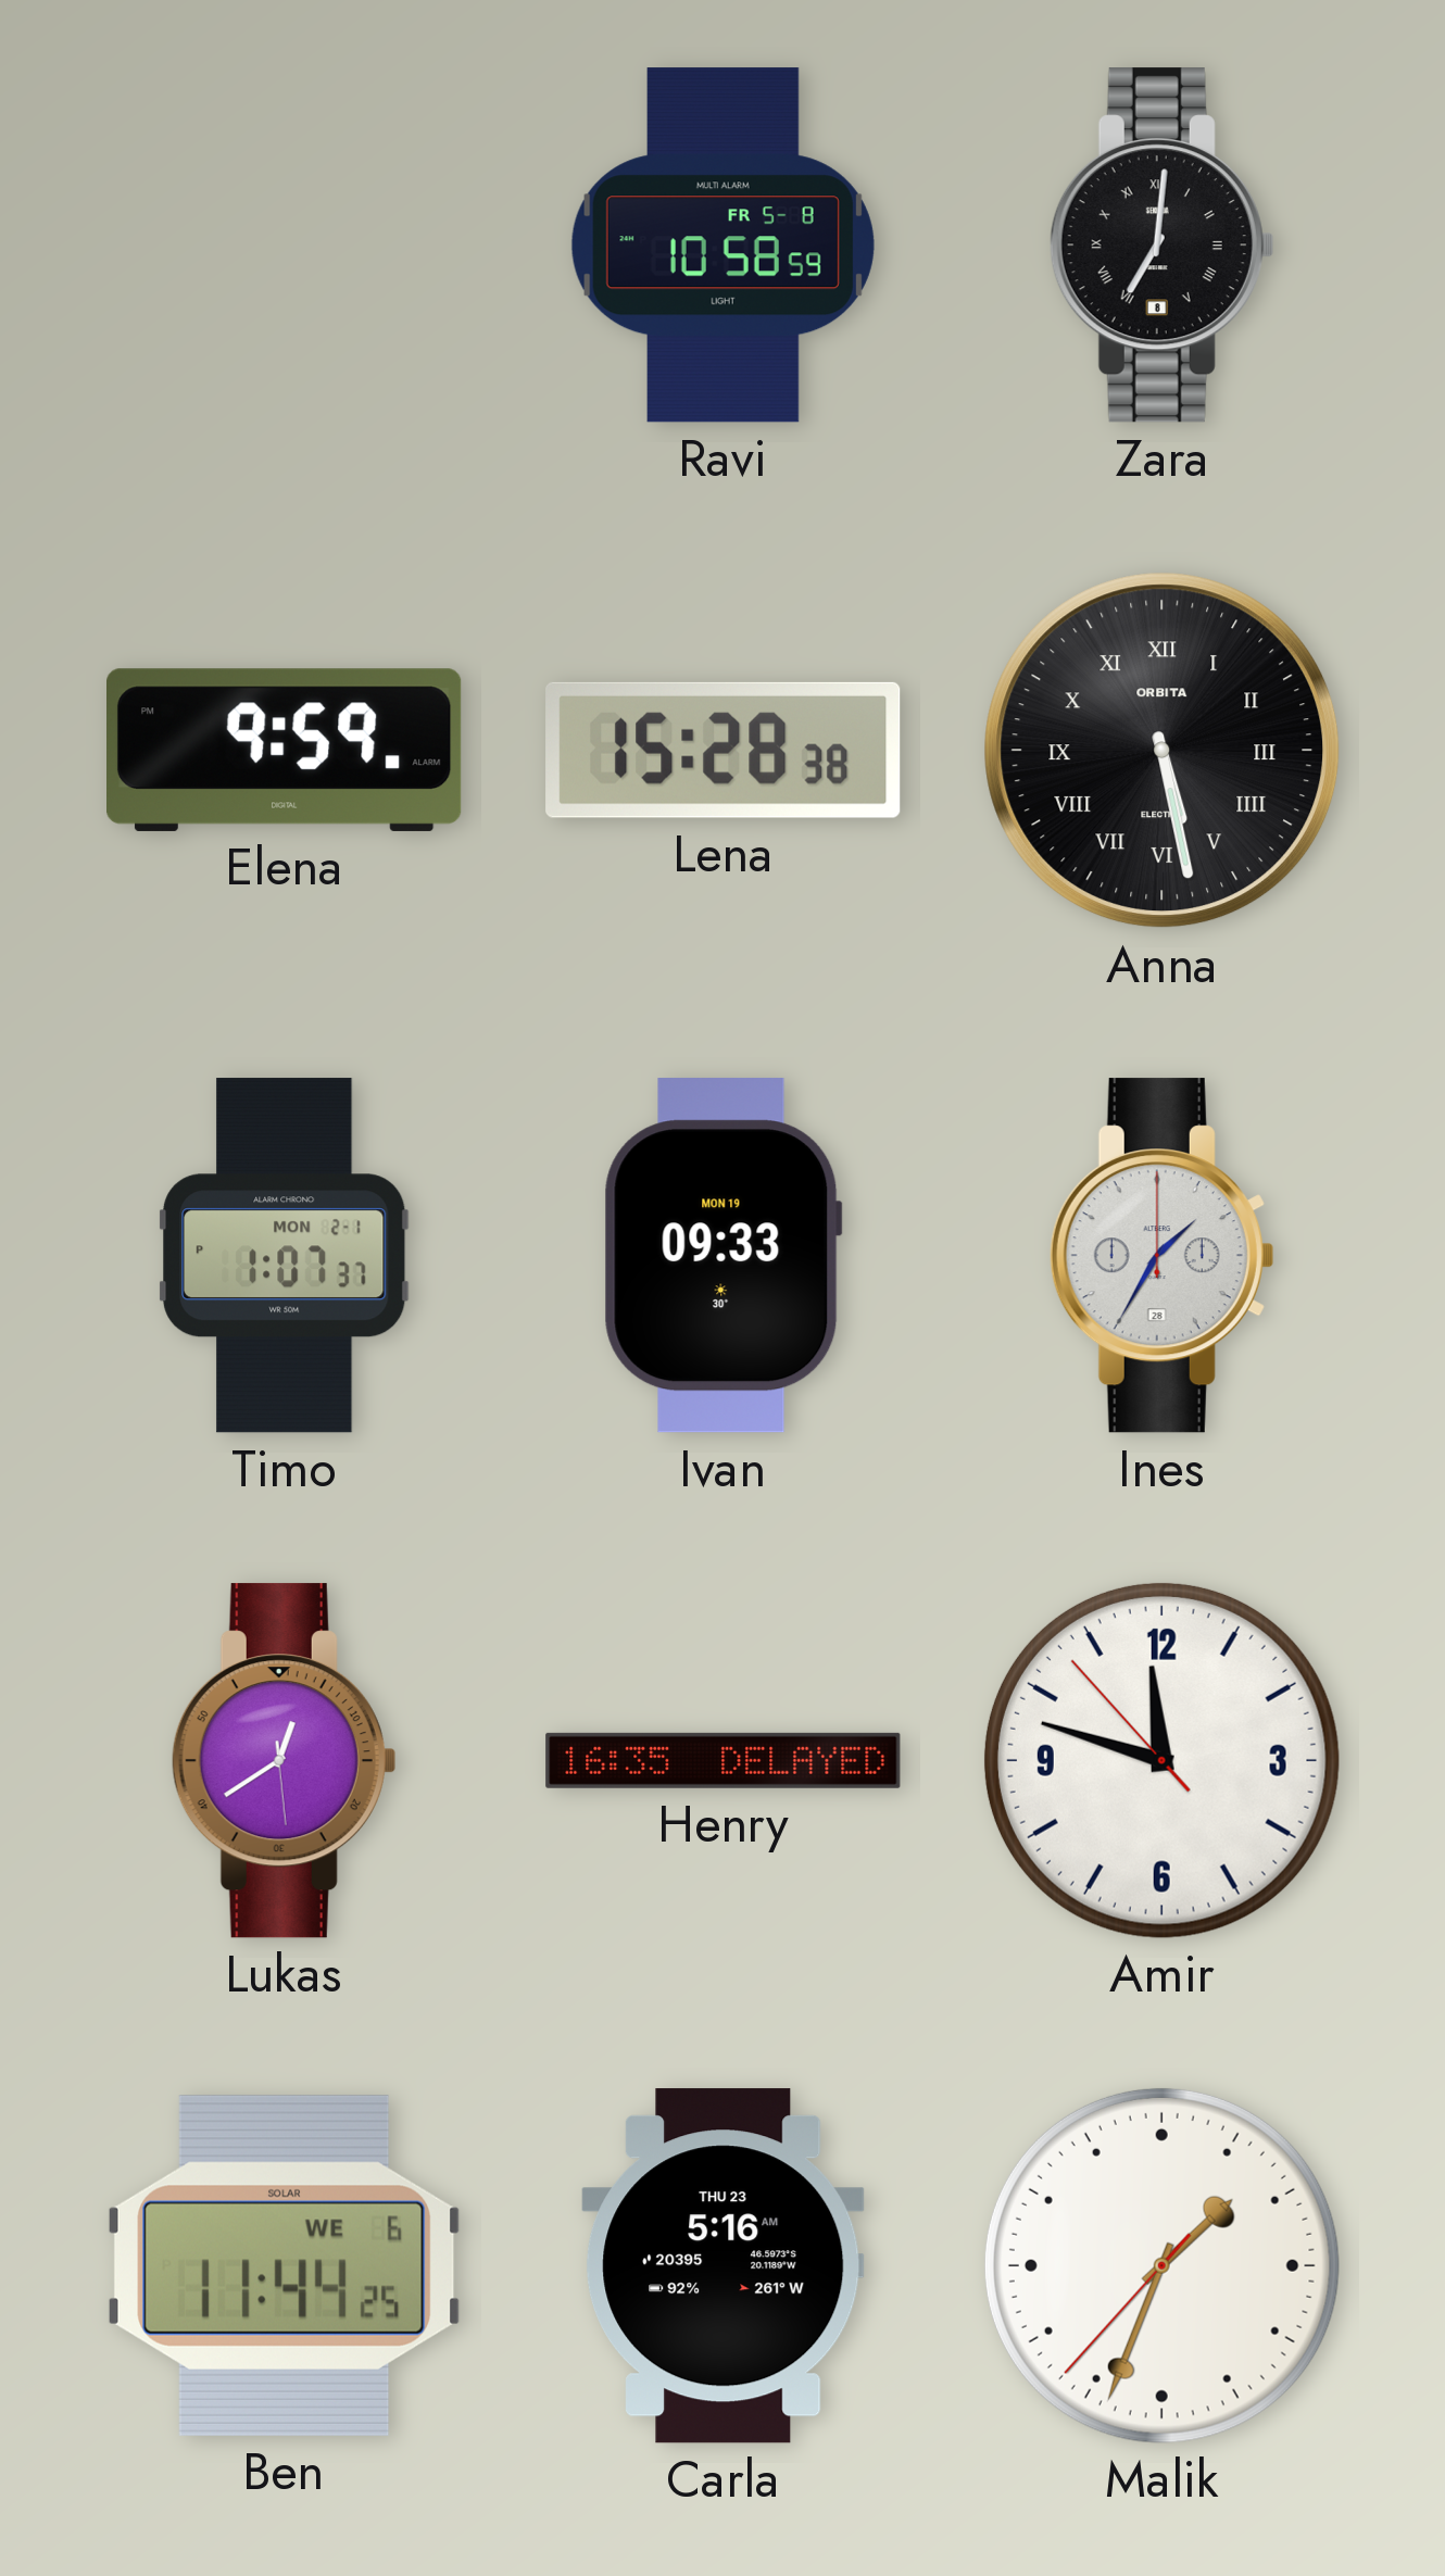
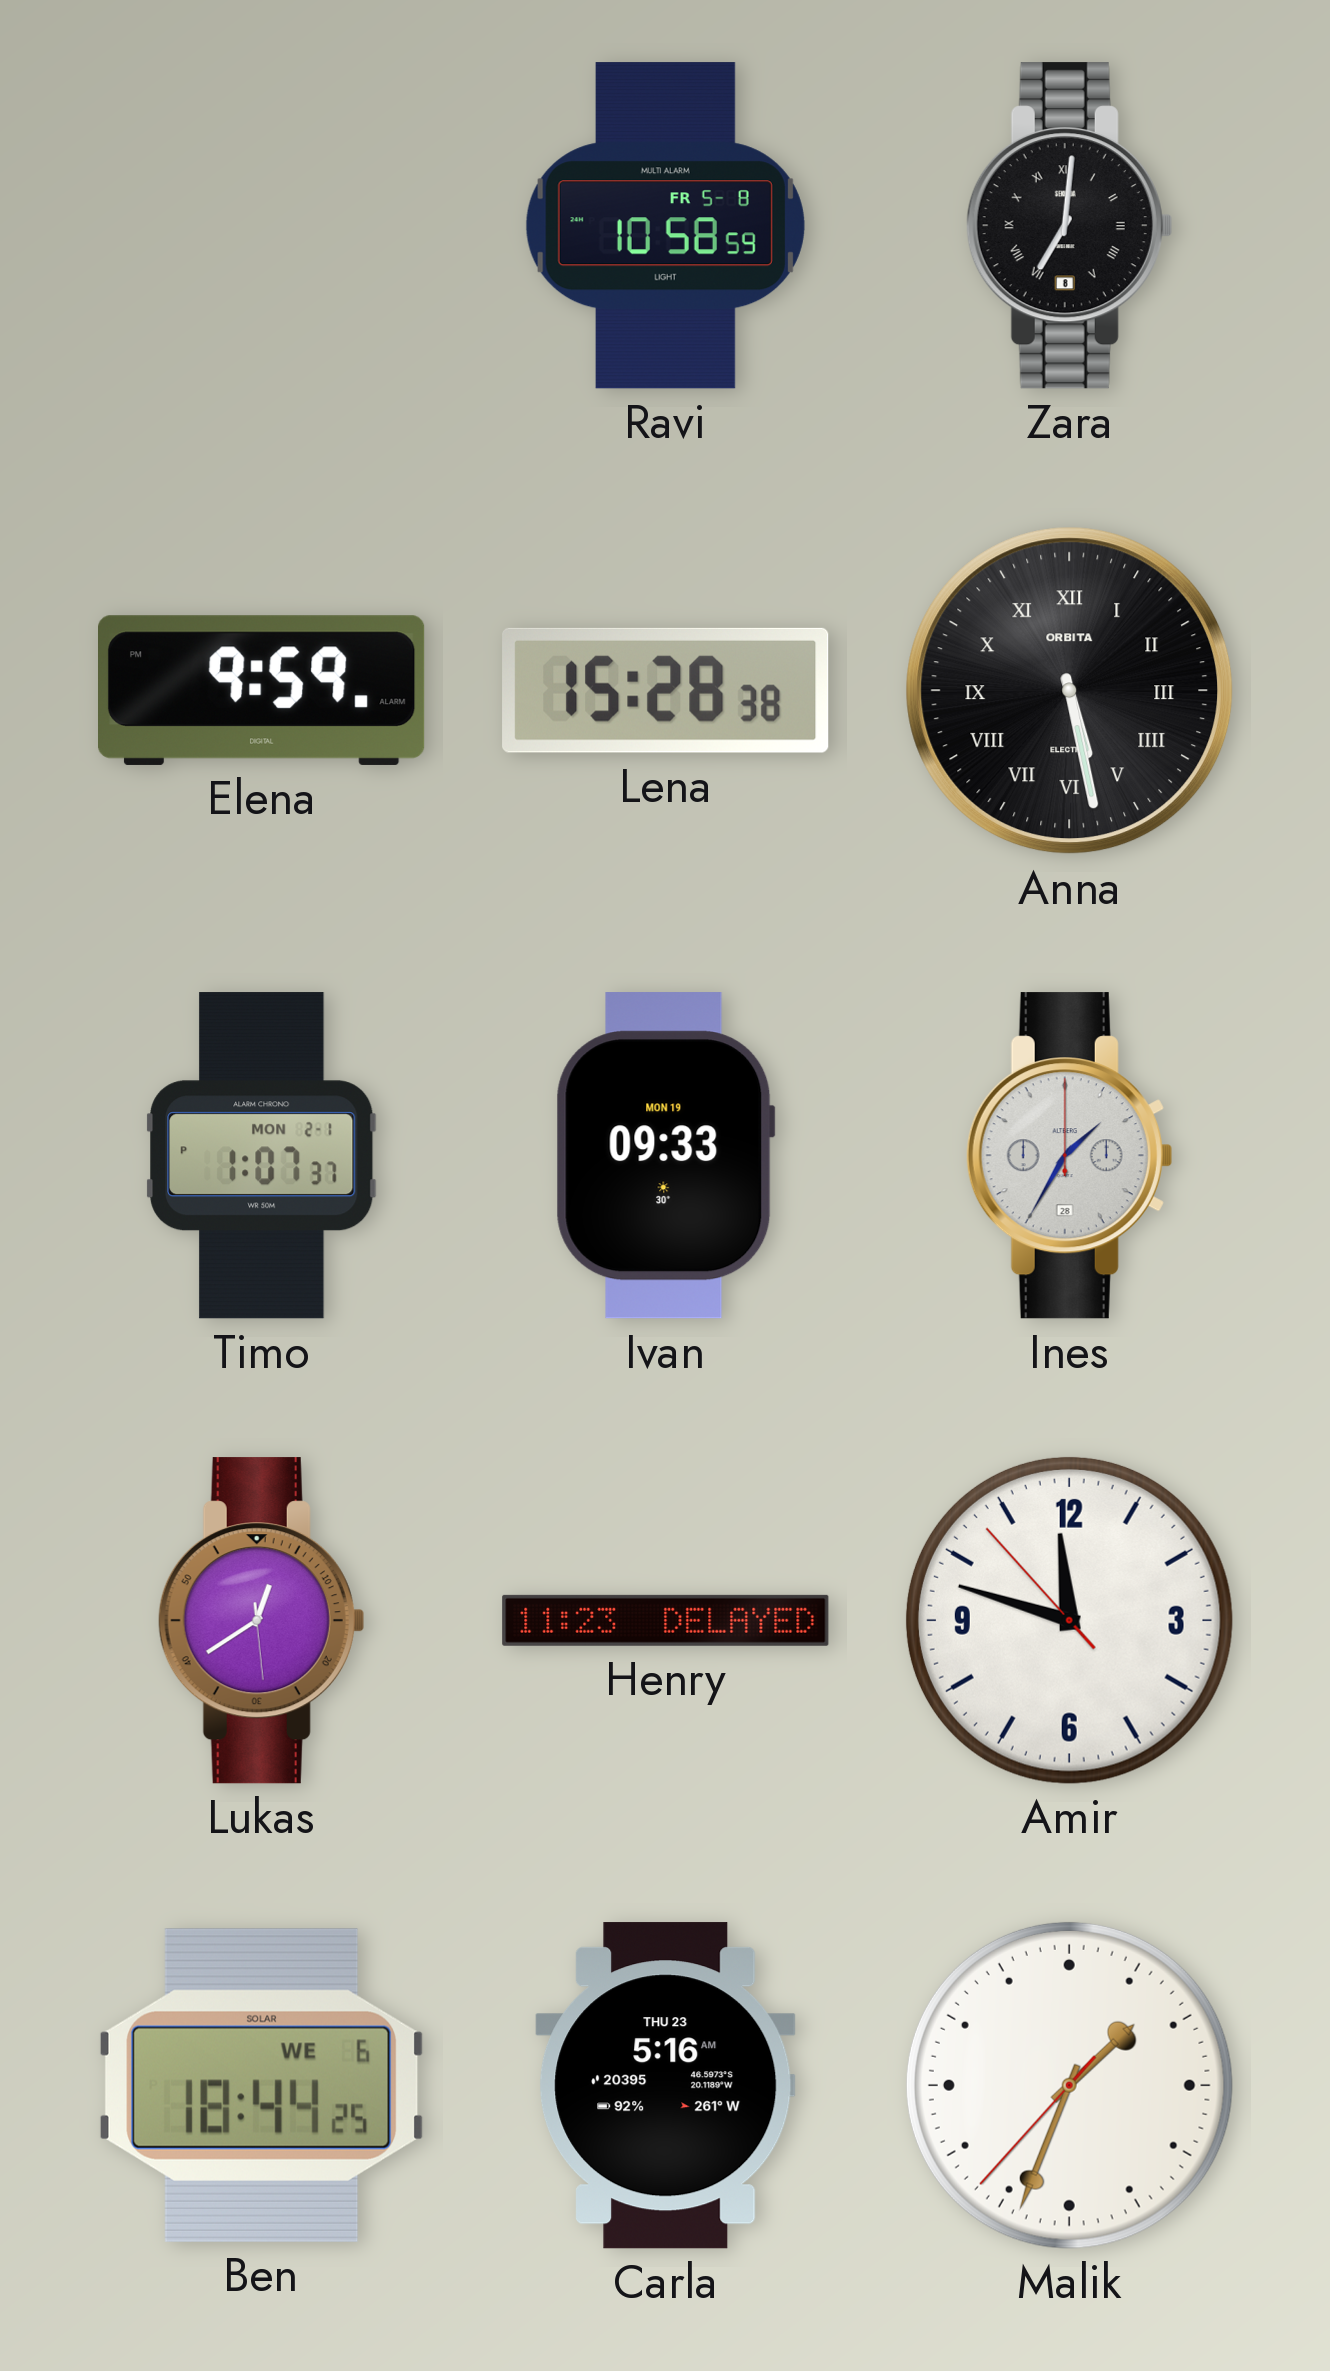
Henry: 16:35 -> 11:23 (666, 1620)
Ben: 11:44 -> 18:44 (261, 2085)
